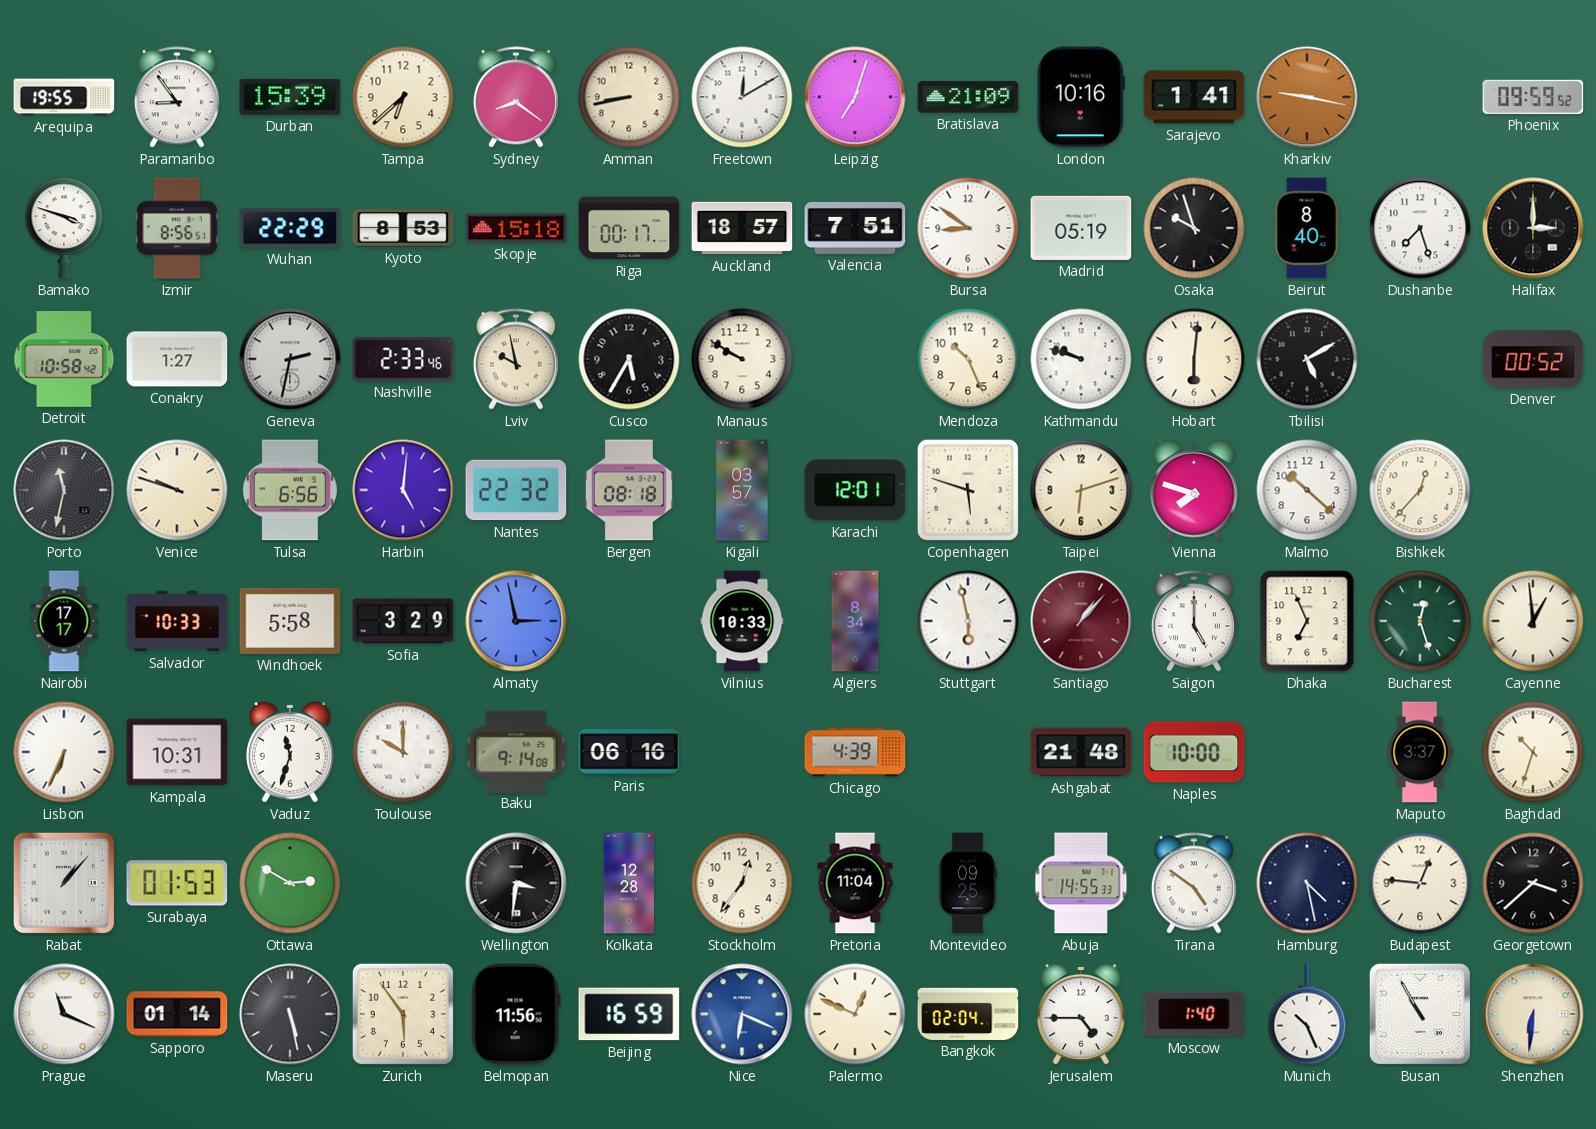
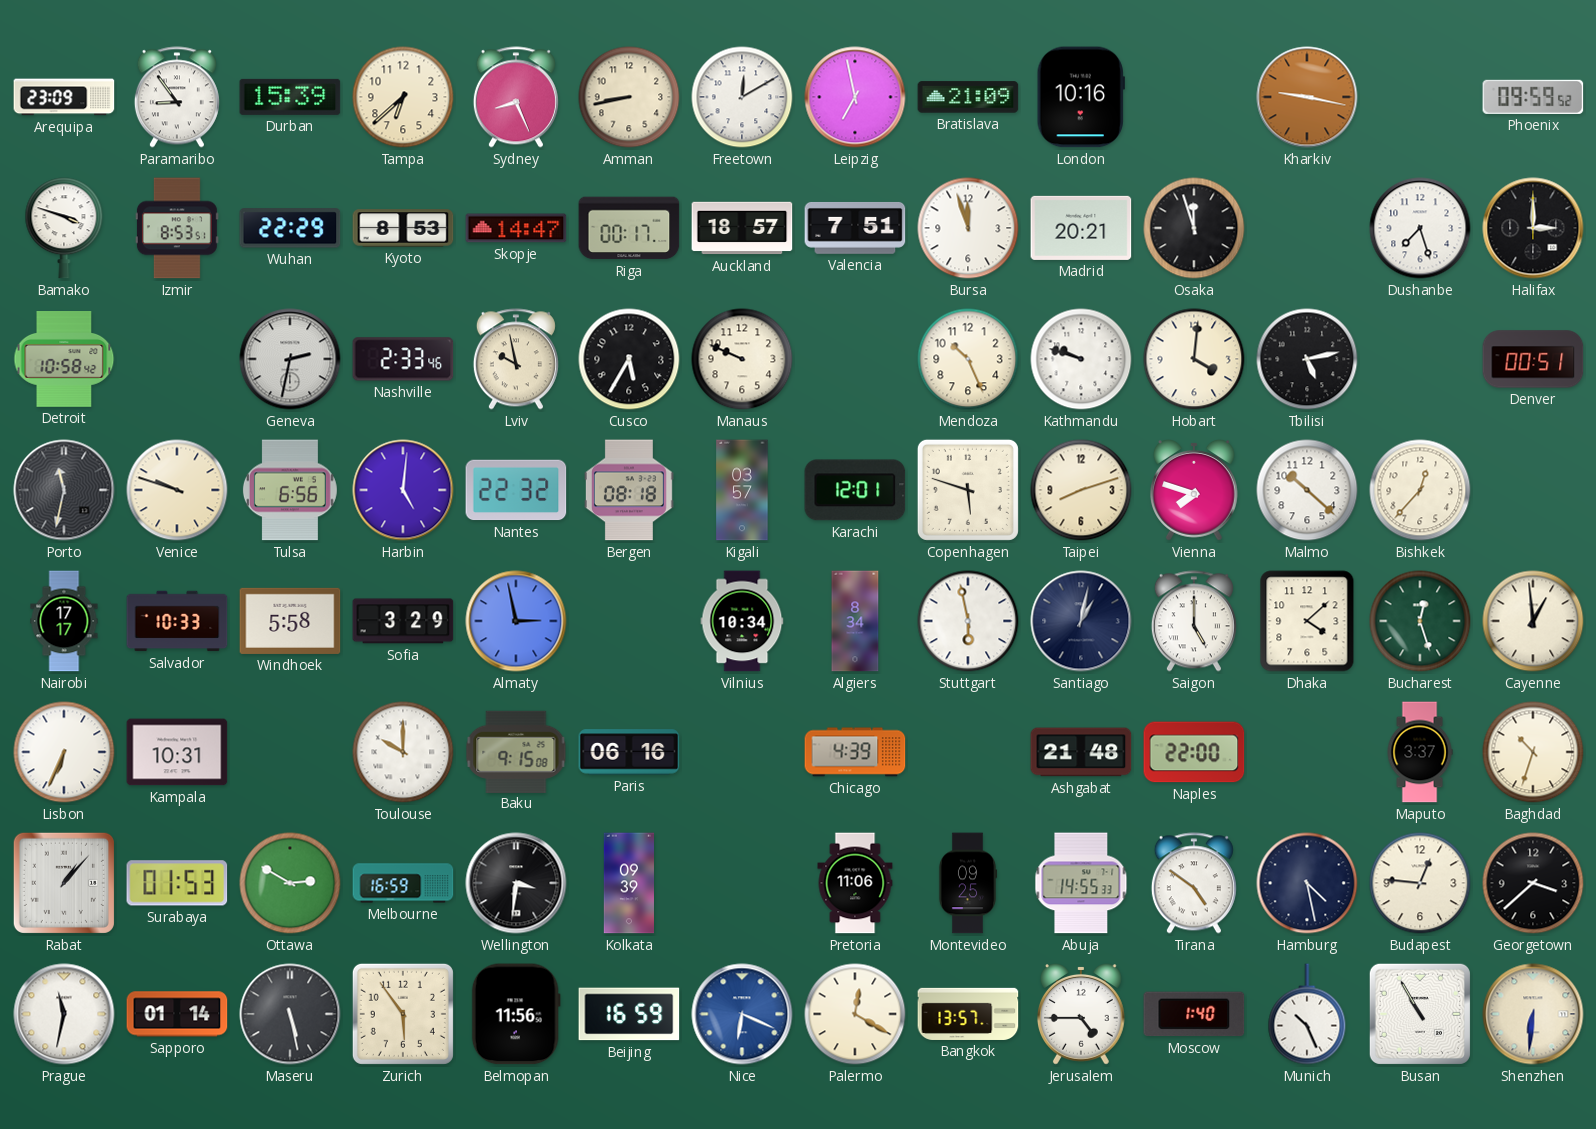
Arequipa: 19:55 -> 23:09 (64, 97)
Sydney: 8:21 -> 8:26 (516, 97)
Leipzig: 7:03 -> 6:58 (855, 97)
Sarajevo: 1:41 -> none (1194, 97)
Izmir: 8:56 -> 8:53 (177, 228)
Skopje: 15:18 -> 14:47 (516, 228)
Bursa: 8:51 -> 11:57 (968, 228)
Madrid: 05:19 -> 20:21 (1081, 228)
Osaka: 9:57 -> 11:57 (1194, 228)
Beirut: 8:40 -> none (1307, 228)
Conakry: 1:27 -> none (177, 359)
Manaus: 9:50 -> 9:49 (742, 359)
Hobart: 6:01 -> 4:01 (1194, 359)
Tbilisi: 5:10 -> 5:13 (1307, 359)
Denver: 00:52 -> 00:51 (1533, 359)
Taipei: 6:12 -> 8:12 (1081, 490)
Vilnius: 10:33 -> 10:34 (742, 621)
Santiago: 1:07 -> 1:02 (1081, 621)
Santiago dial: burgundy -> navy (1081, 621)
Dhaka: 6:56 -> 4:08 (1307, 621)
Vaduz: 11:33 -> none (290, 753)
Baku: 9:14 -> 9:15 (516, 751)
Naples: 10:00 -> 22:00 (1194, 752)
Melbourne: none -> 16:59 (403, 883)
Kolkata: 12:28 -> 09:39 (629, 883)
Stockholm: 12:36 -> none (742, 883)
Pretoria: 11:04 -> 11:06 (855, 883)
Prague: 11:19 -> 11:32 (64, 1014)
Palermo: 12:49 -> 12:20 (855, 1014)
Bangkok: 02:04 -> 13:57 (968, 1014)
